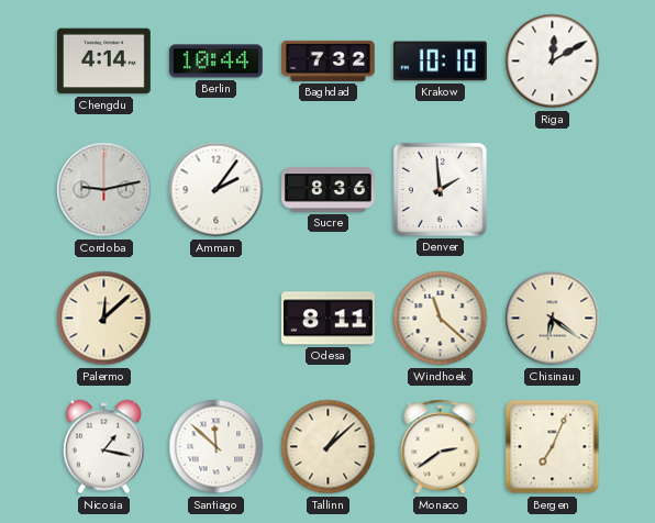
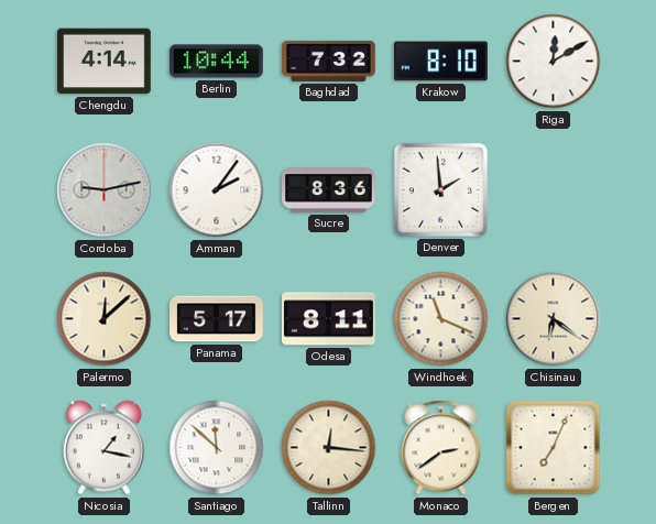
Krakow: 10:10 -> 8:10 (441, 62)
Panama: none -> 5:17 (217, 319)
Windhoek: 11:22 -> 11:19 (441, 319)
Tallinn: 1:08 -> 12:16 (329, 448)
